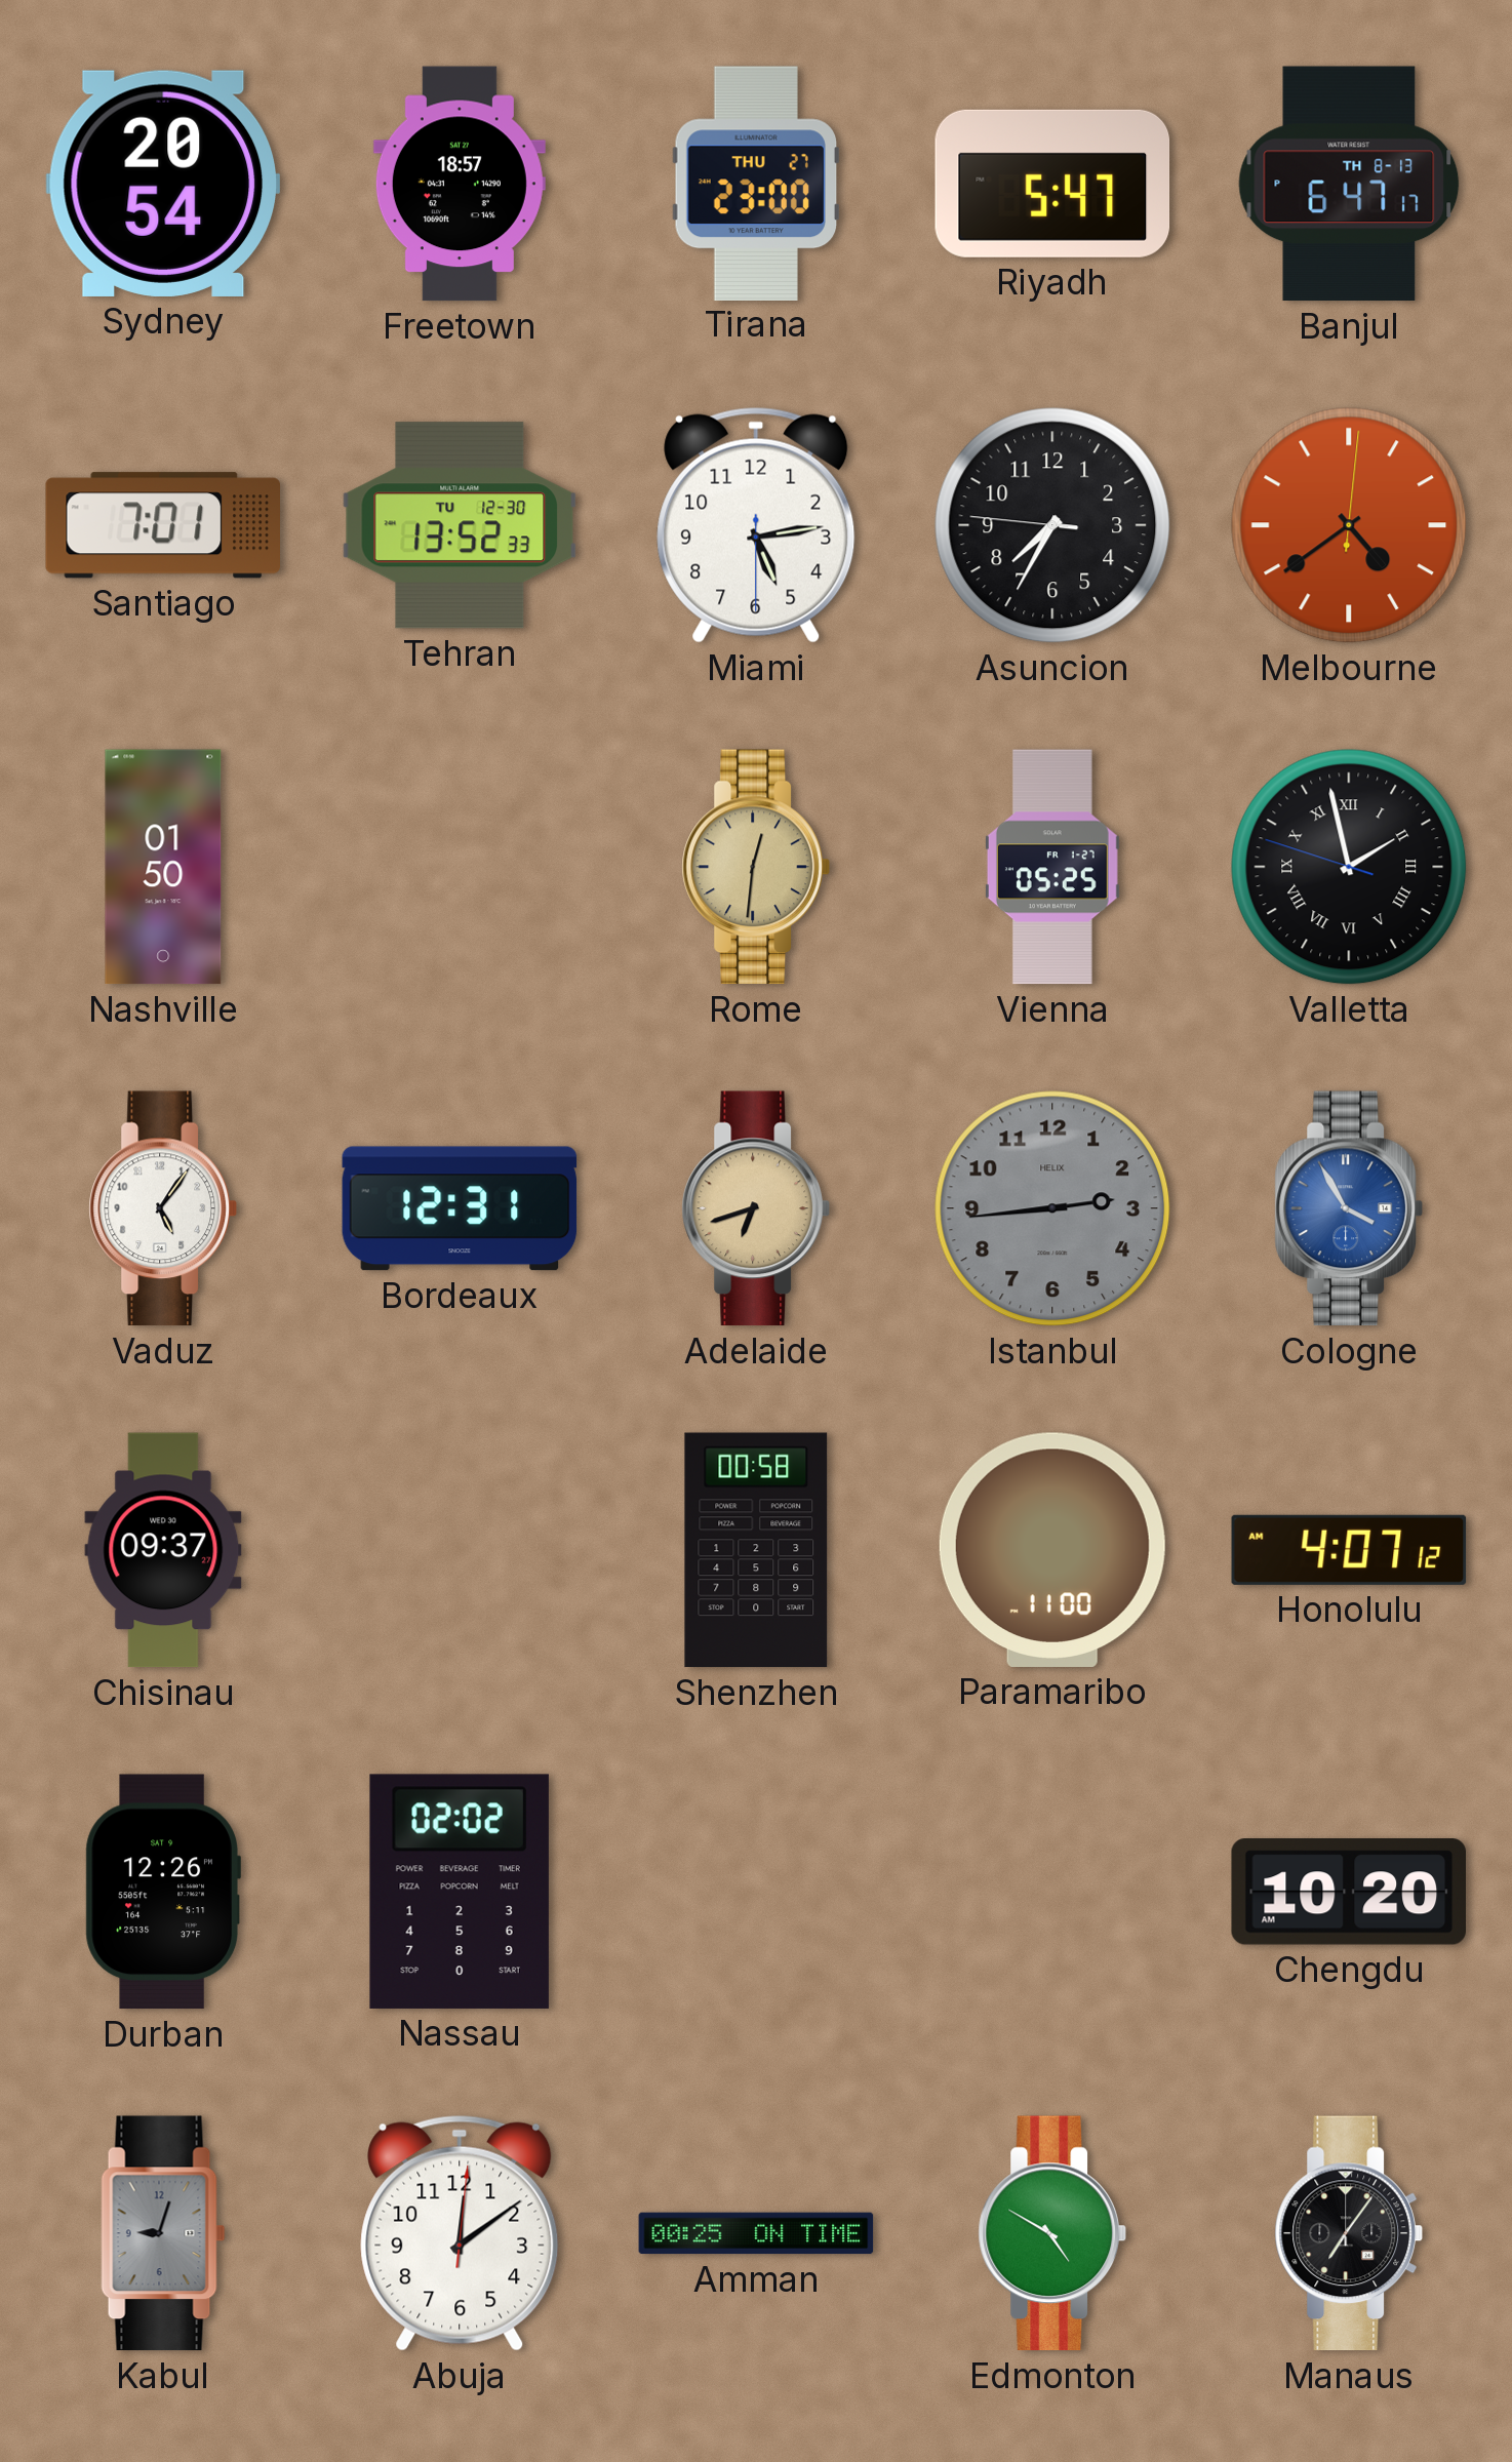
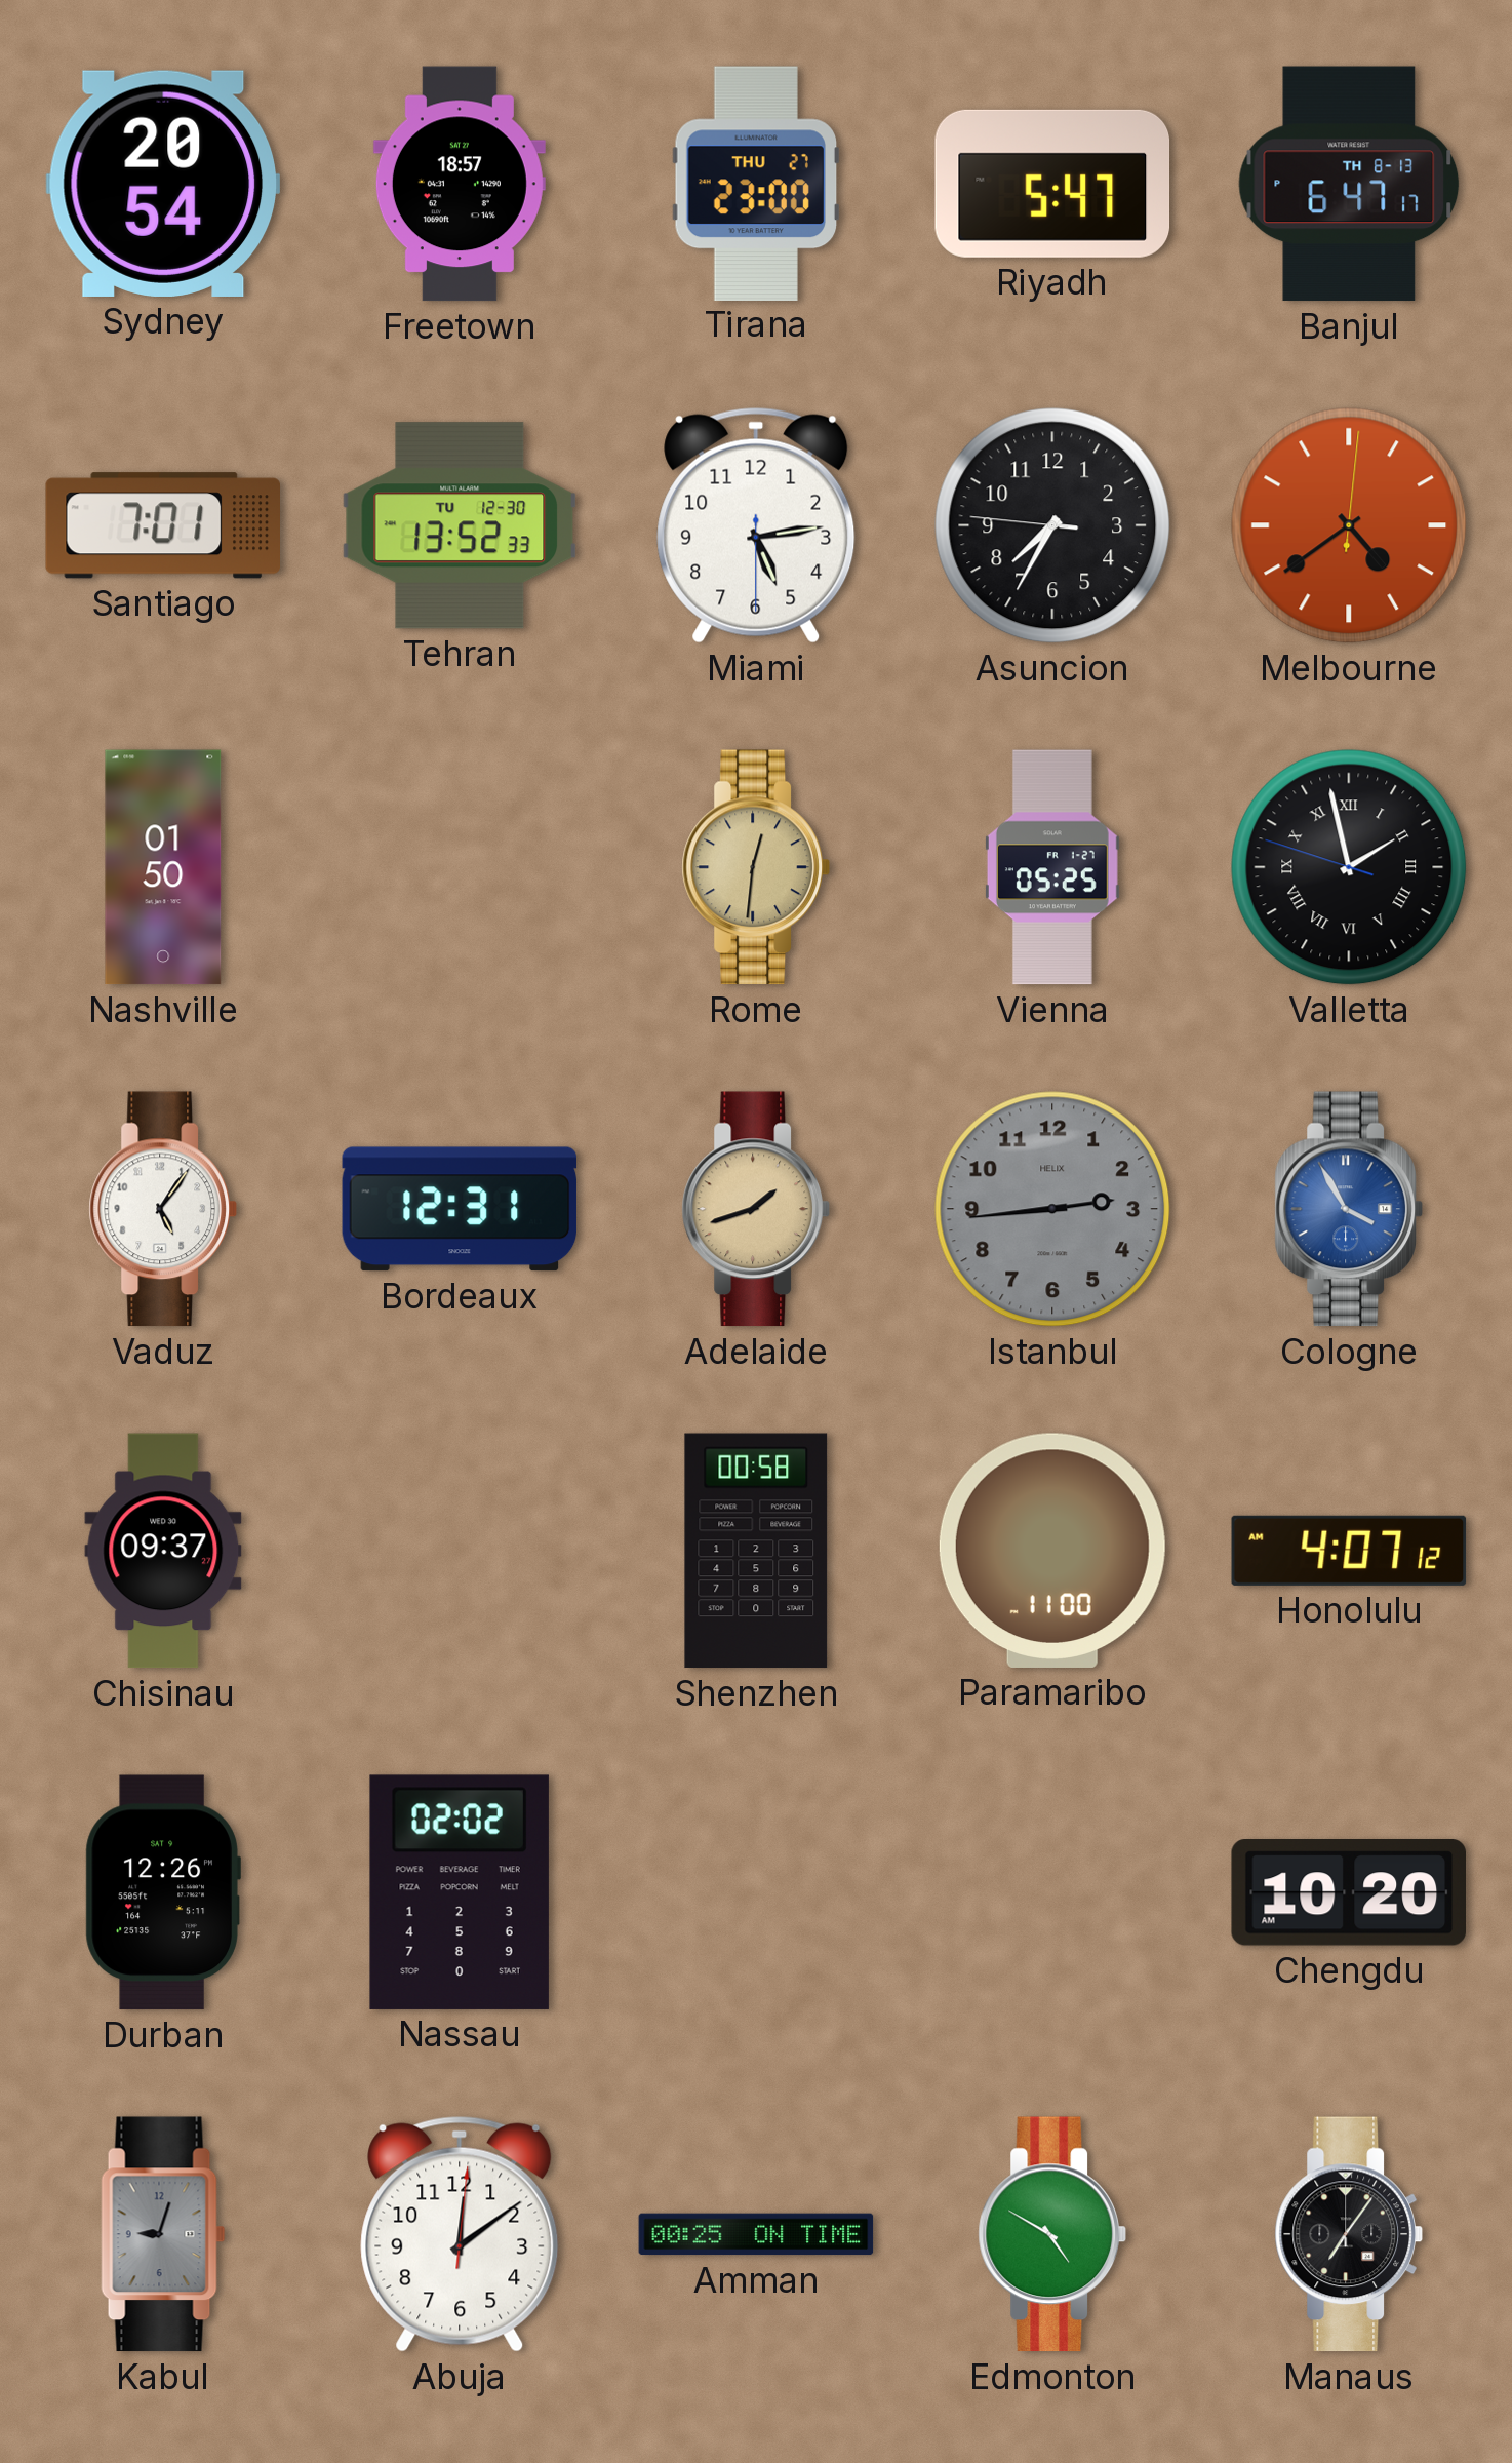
Adelaide: 6:42 -> 1:42 (755, 1209)
